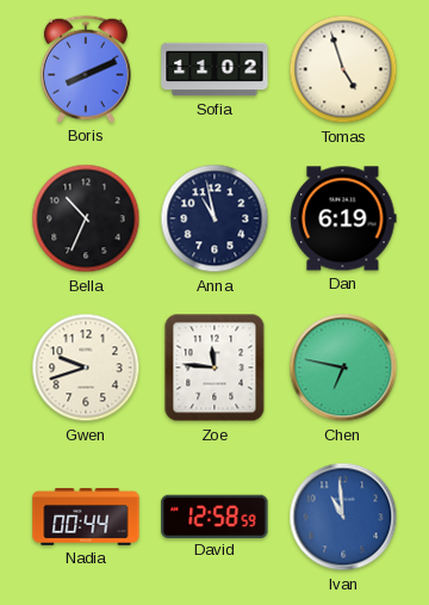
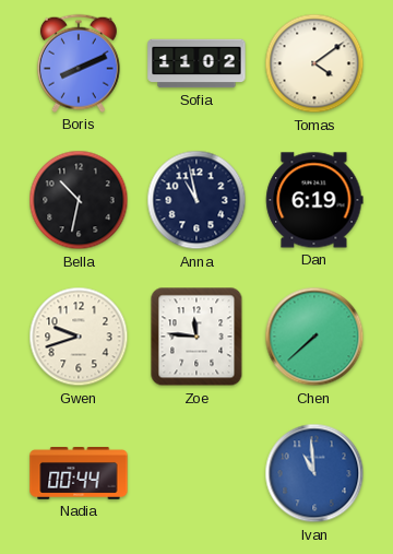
Tomas: 4:57 -> 4:09 (314, 63)
Bella: 10:34 -> 10:32 (79, 200)
Chen: 6:47 -> 7:38 (314, 337)
David: 12:58 -> none (214, 516)
